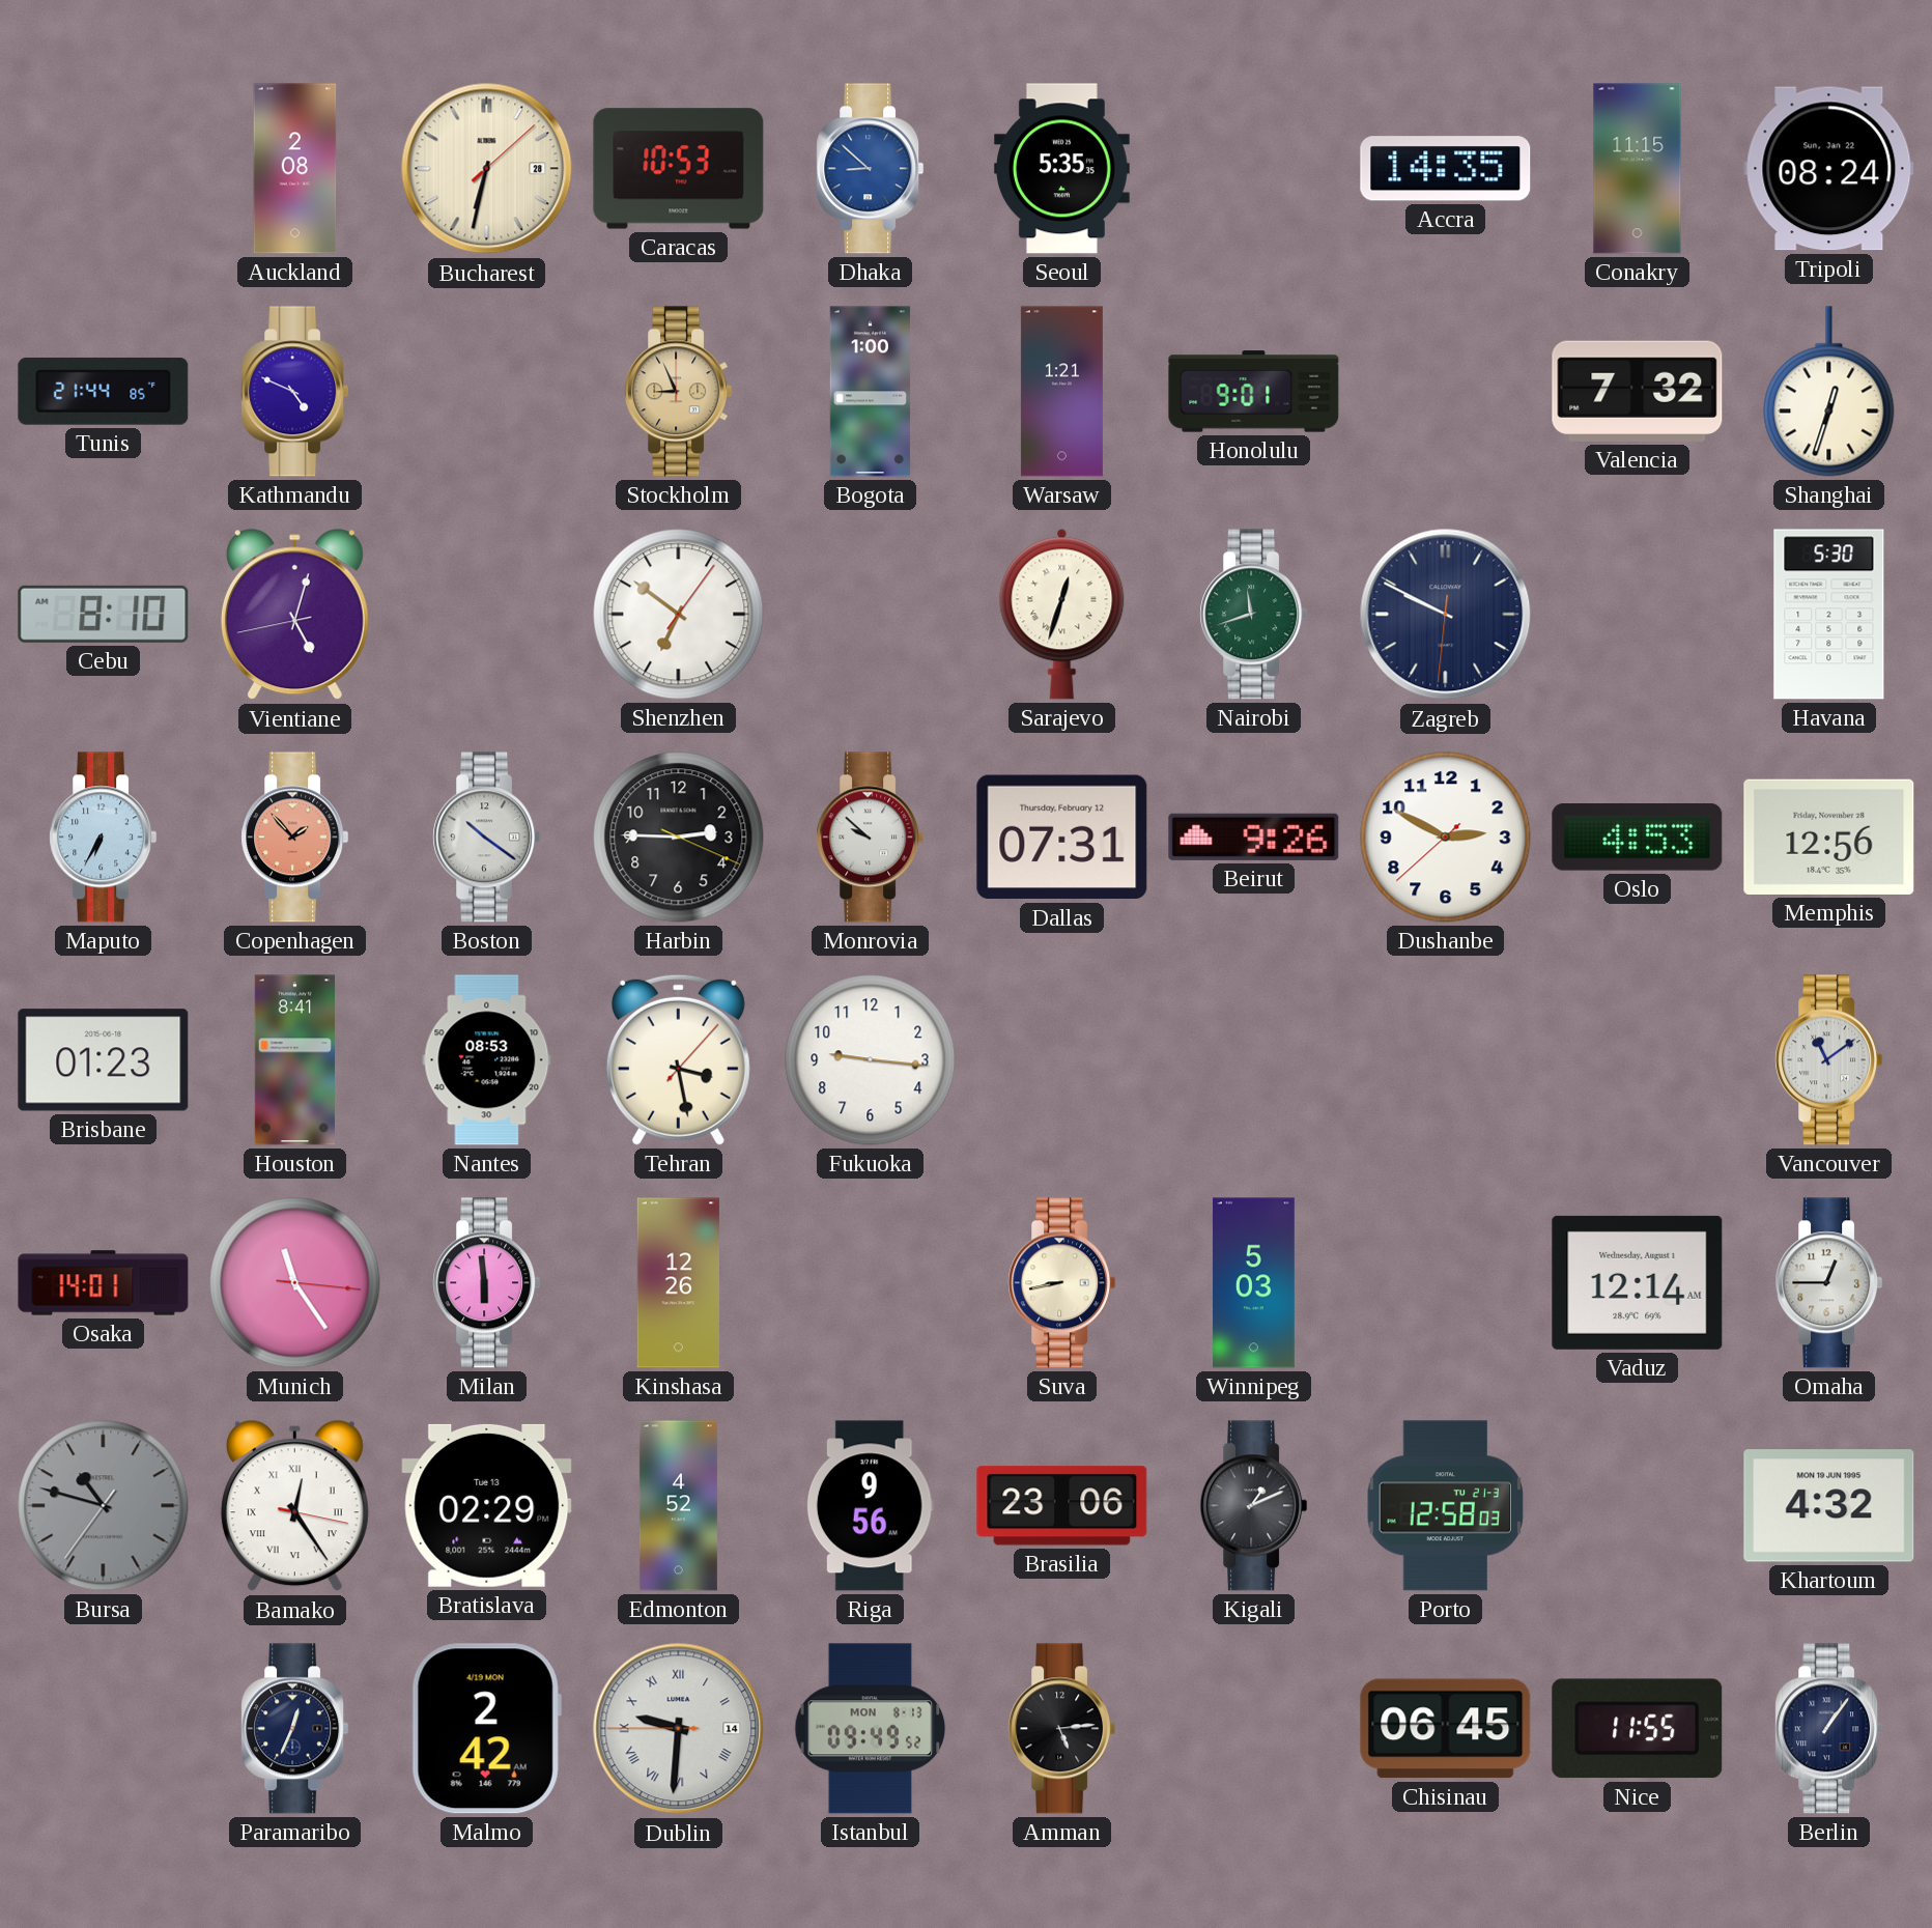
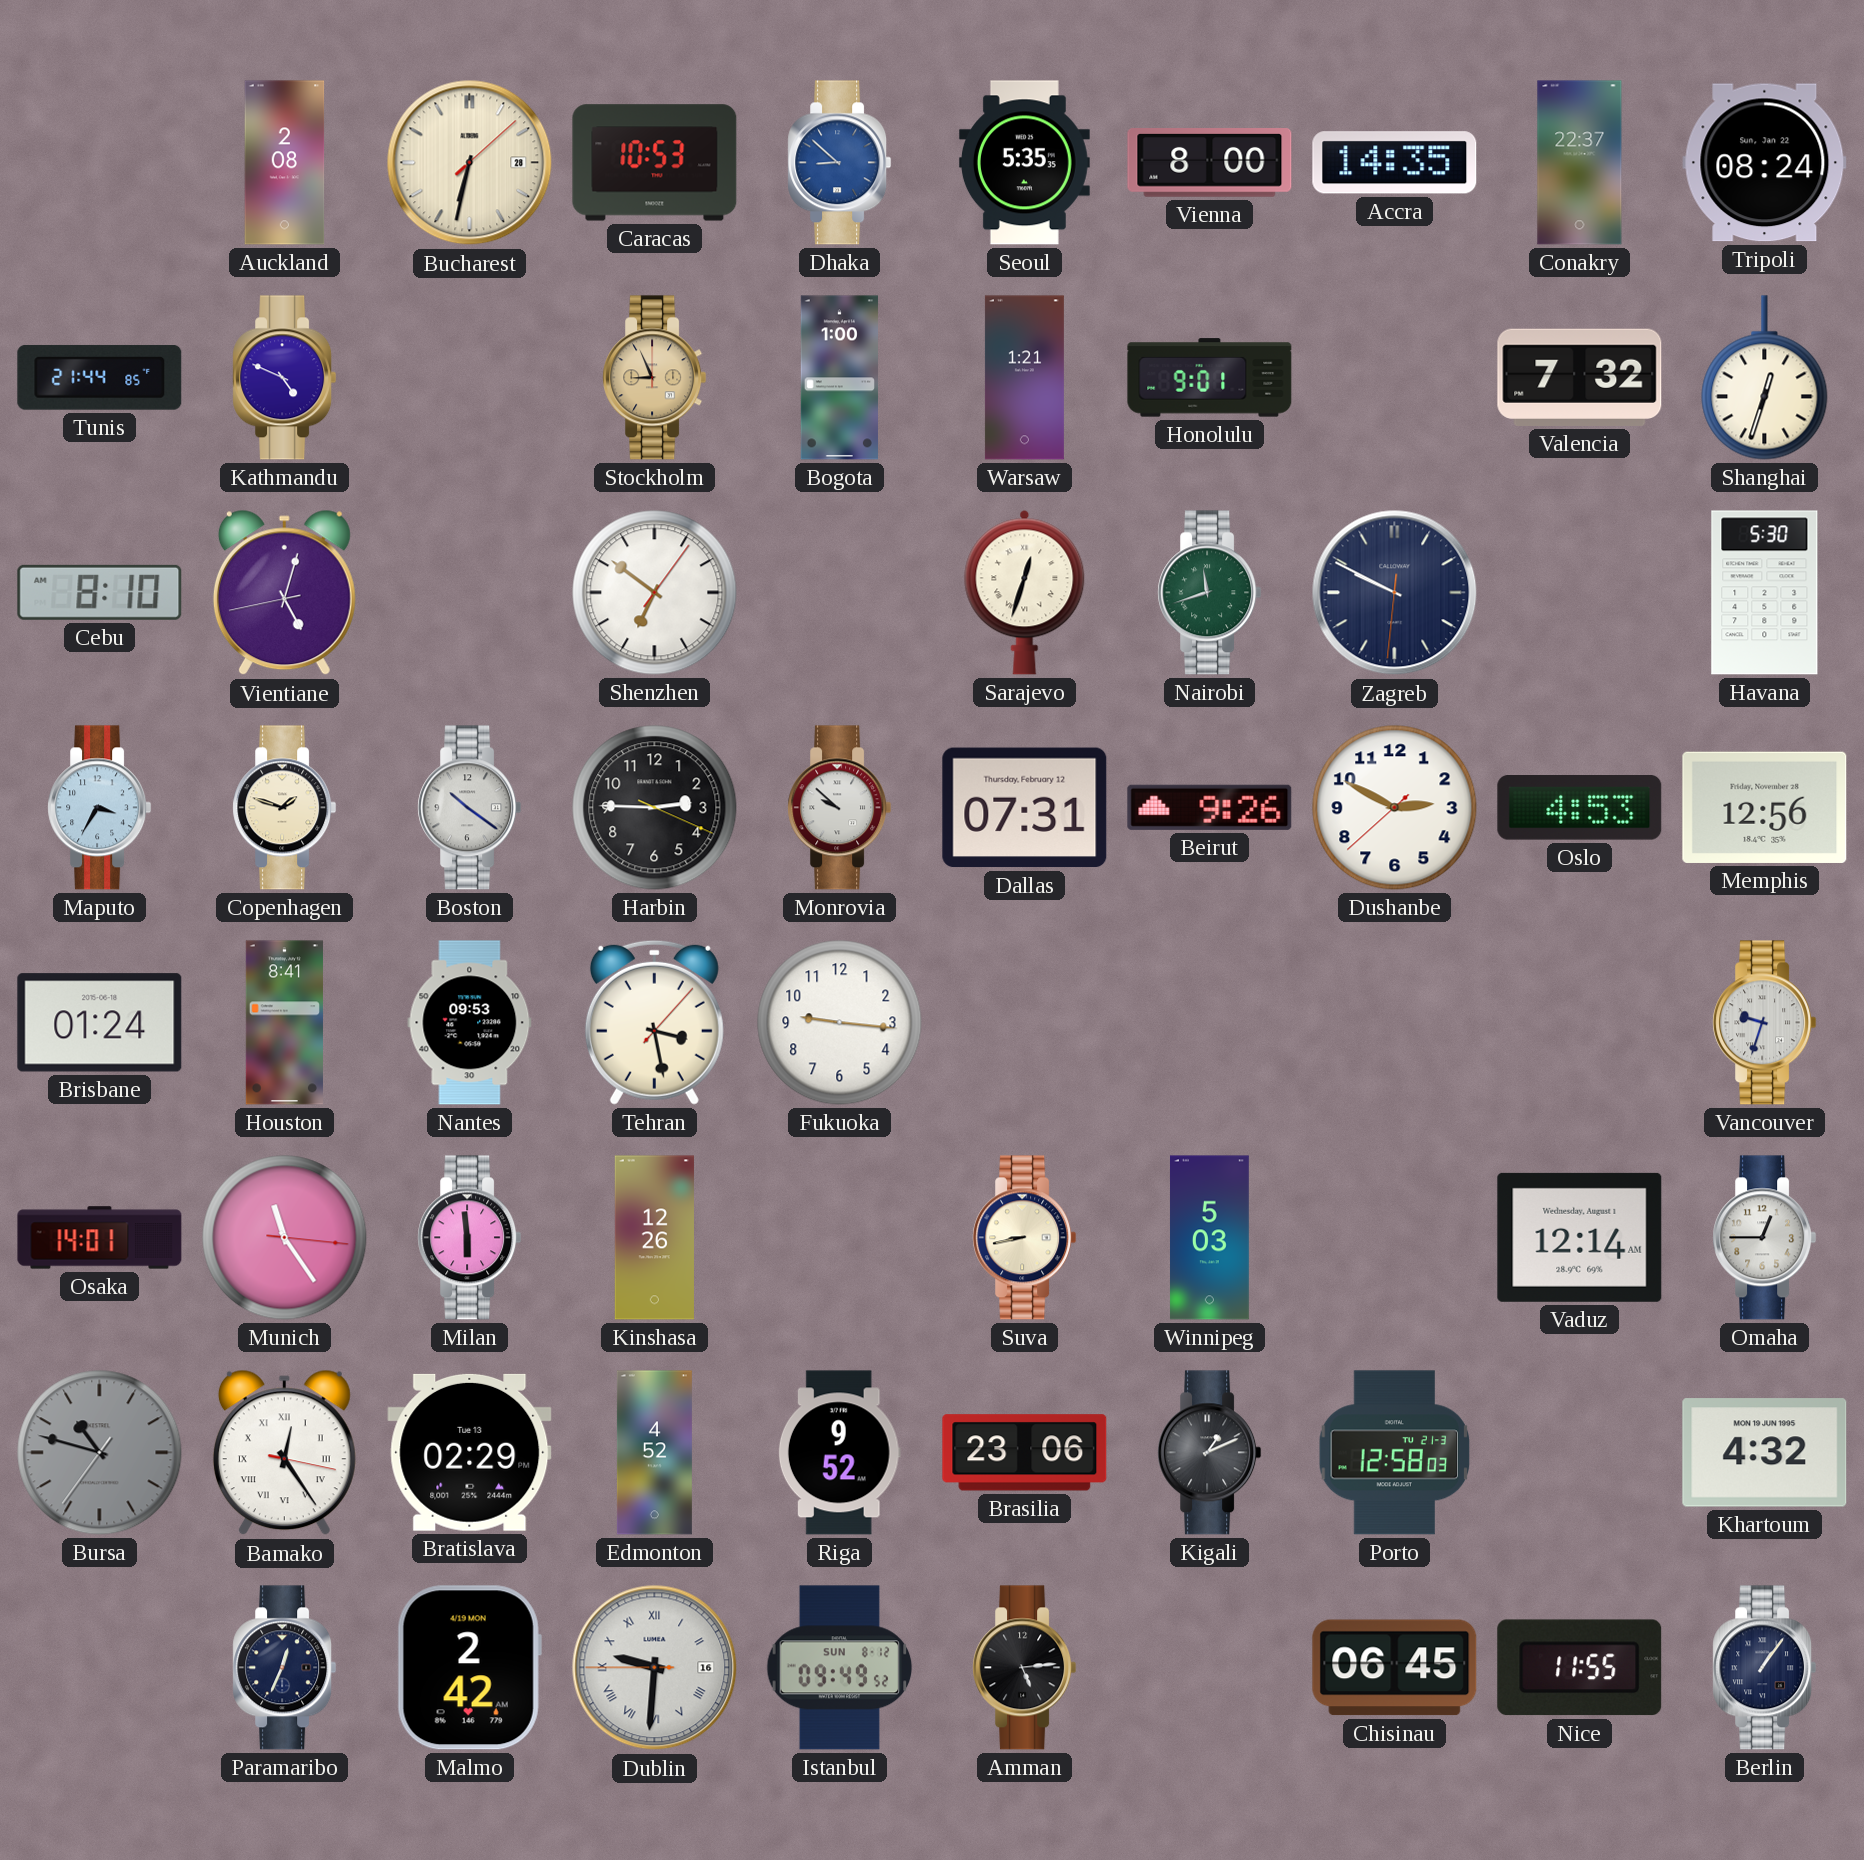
Vienna: none -> 8:00 (1210, 163)
Conakry: 11:15 -> 22:37 (1580, 163)
Maputo: 6:35 -> 3:35 (100, 808)
Copenhagen: 1:53 -> 1:48 (285, 808)
Copenhagen dial: salmon -> cream (285, 808)
Brisbane: 01:23 -> 01:24 (100, 1023)
Nantes: 08:53 -> 09:53 (470, 1023)
Vancouver: 11:09 -> 9:33 (1765, 1023)
Riga: 9:56 -> 9:52 (839, 1453)
Dublin date: 14 -> 16 (655, 1668)
Istanbul date: MON 8-13 -> SUN 8-12 (840, 1668)
